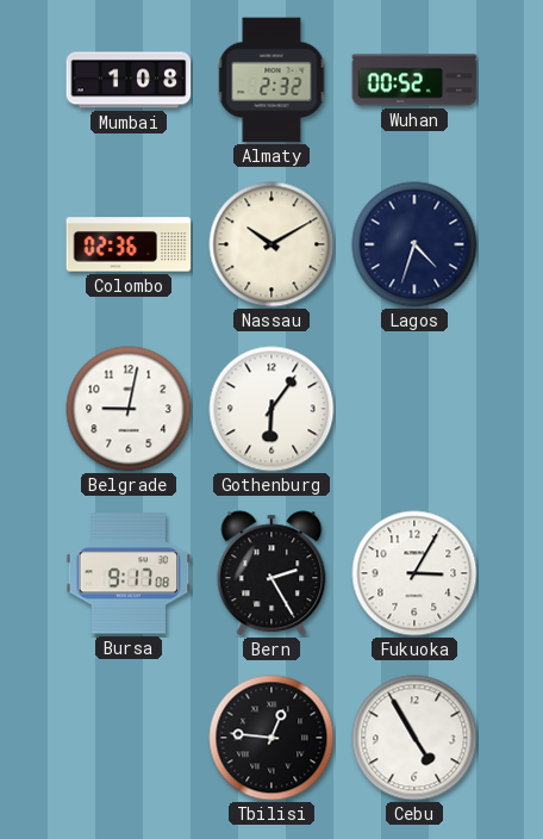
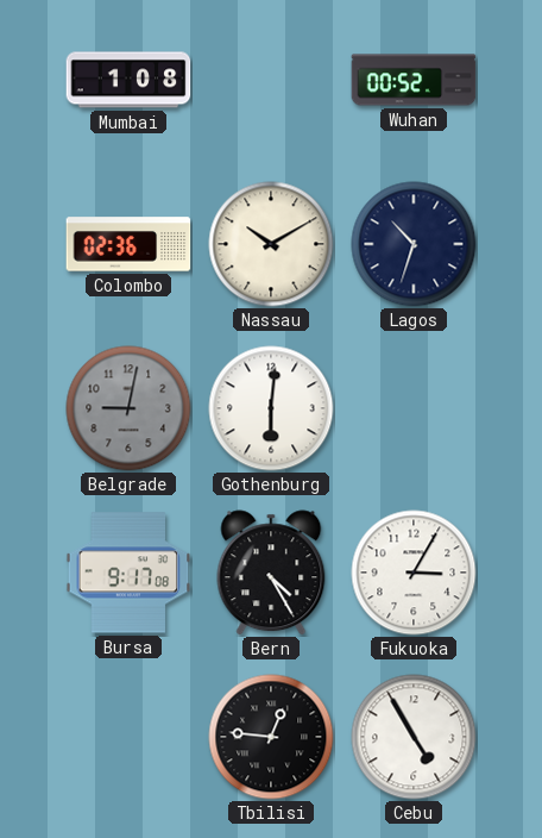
Almaty: 2:32 -> none (271, 80)
Lagos: 4:33 -> 10:33 (414, 244)
Belgrade dial: white -> grey (128, 408)
Gothenburg: 6:06 -> 6:01 (271, 408)
Bern: 2:25 -> 4:25 (271, 573)
